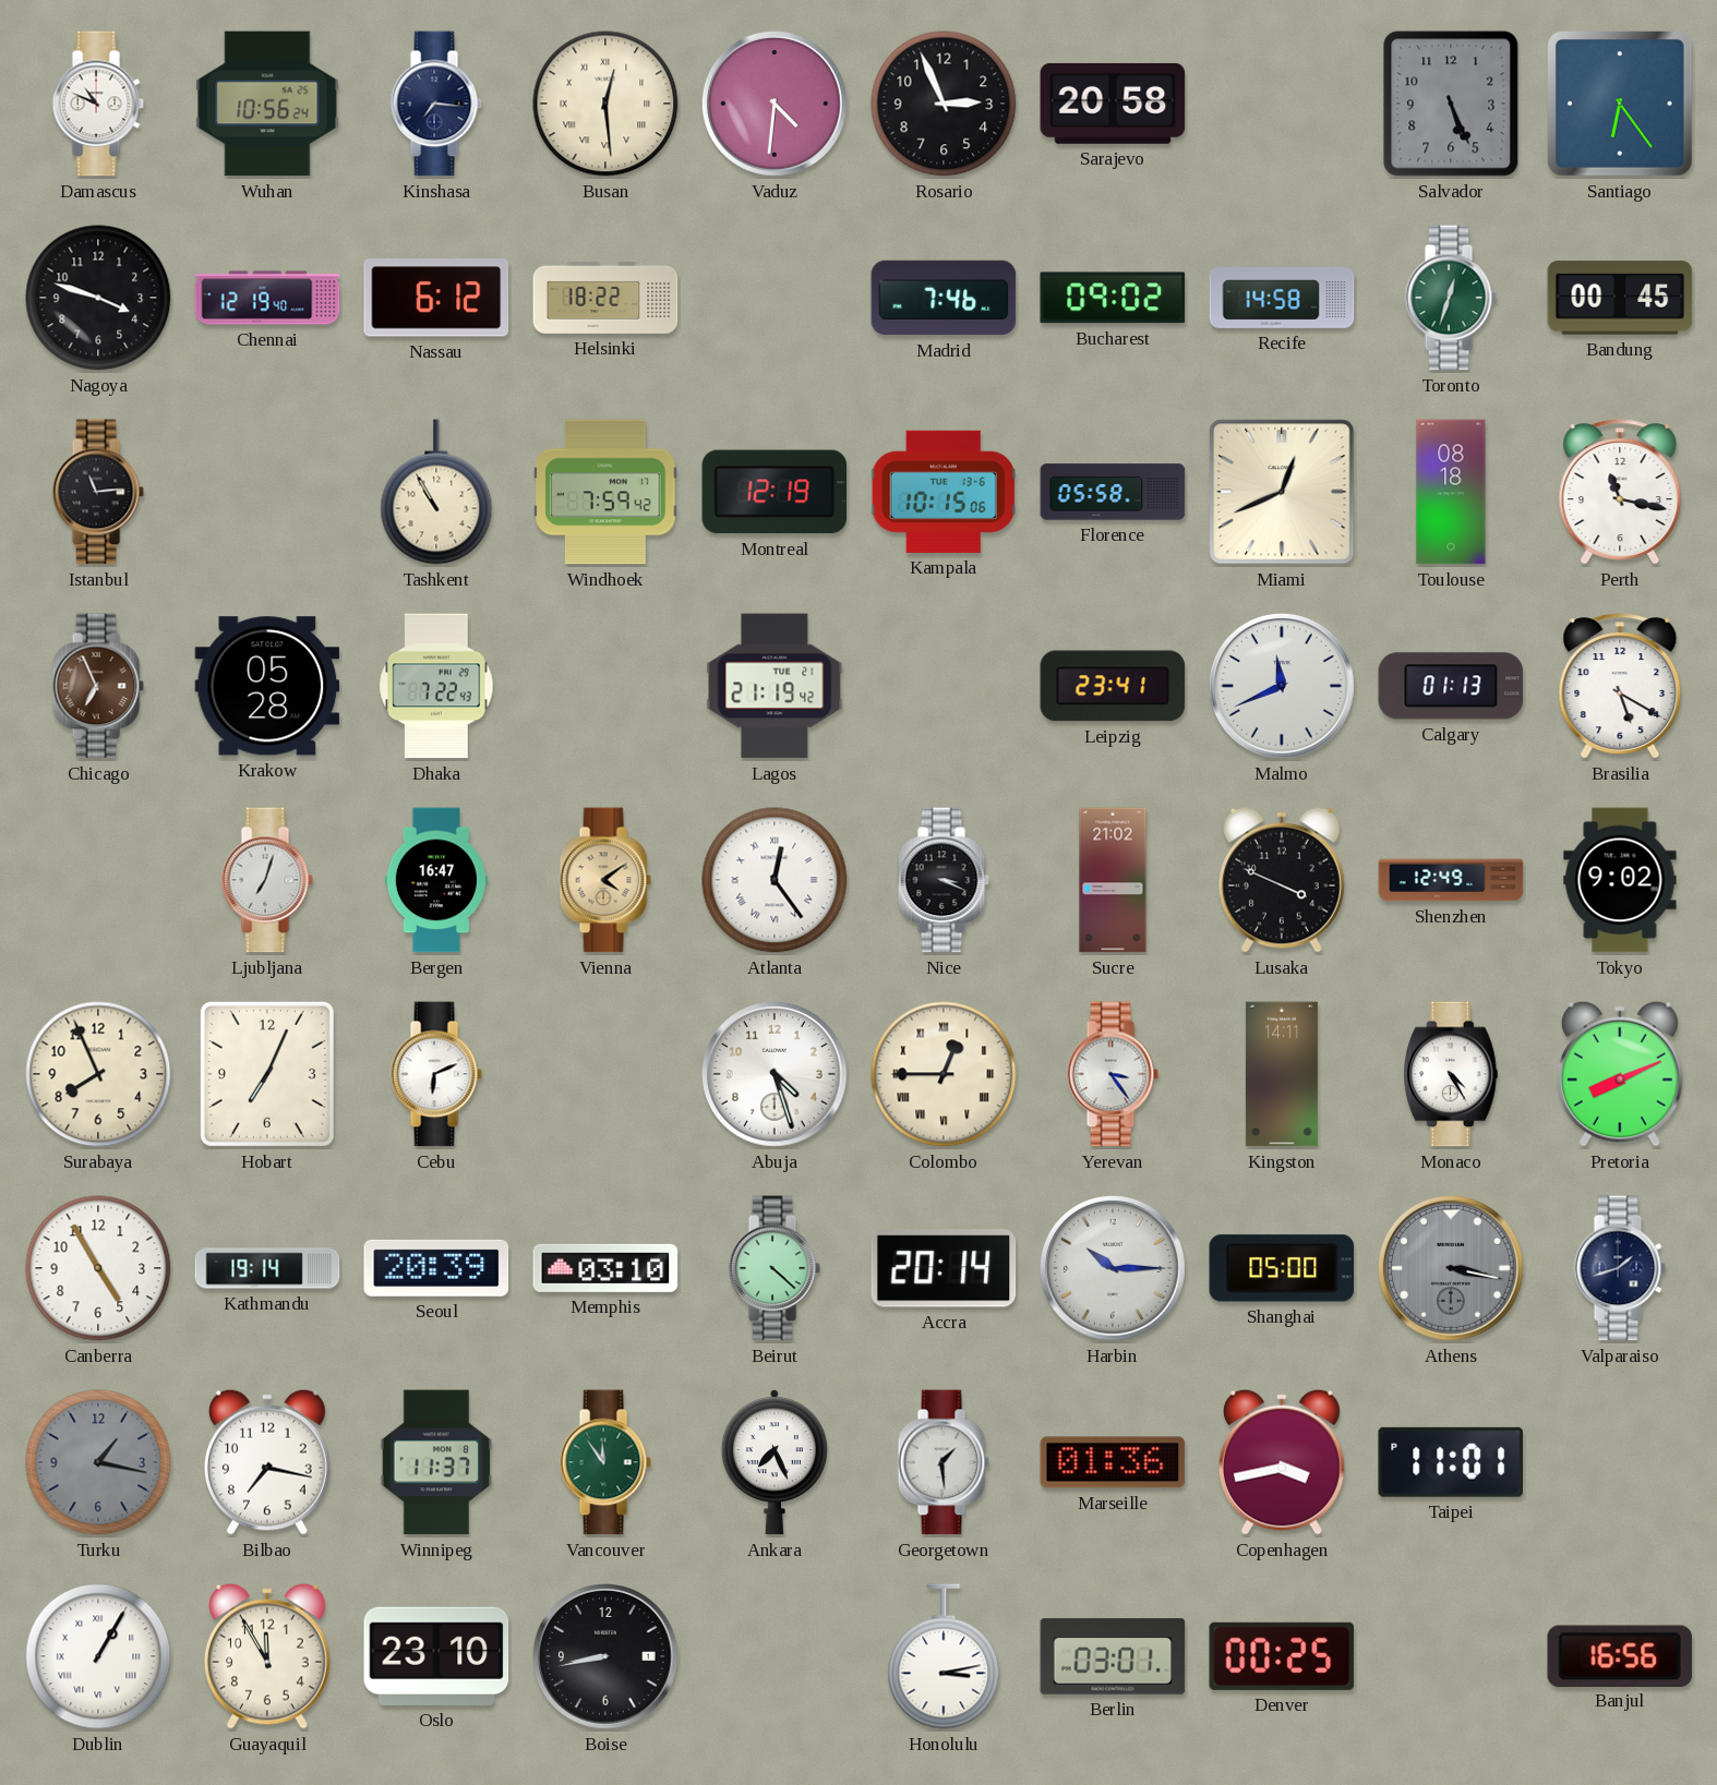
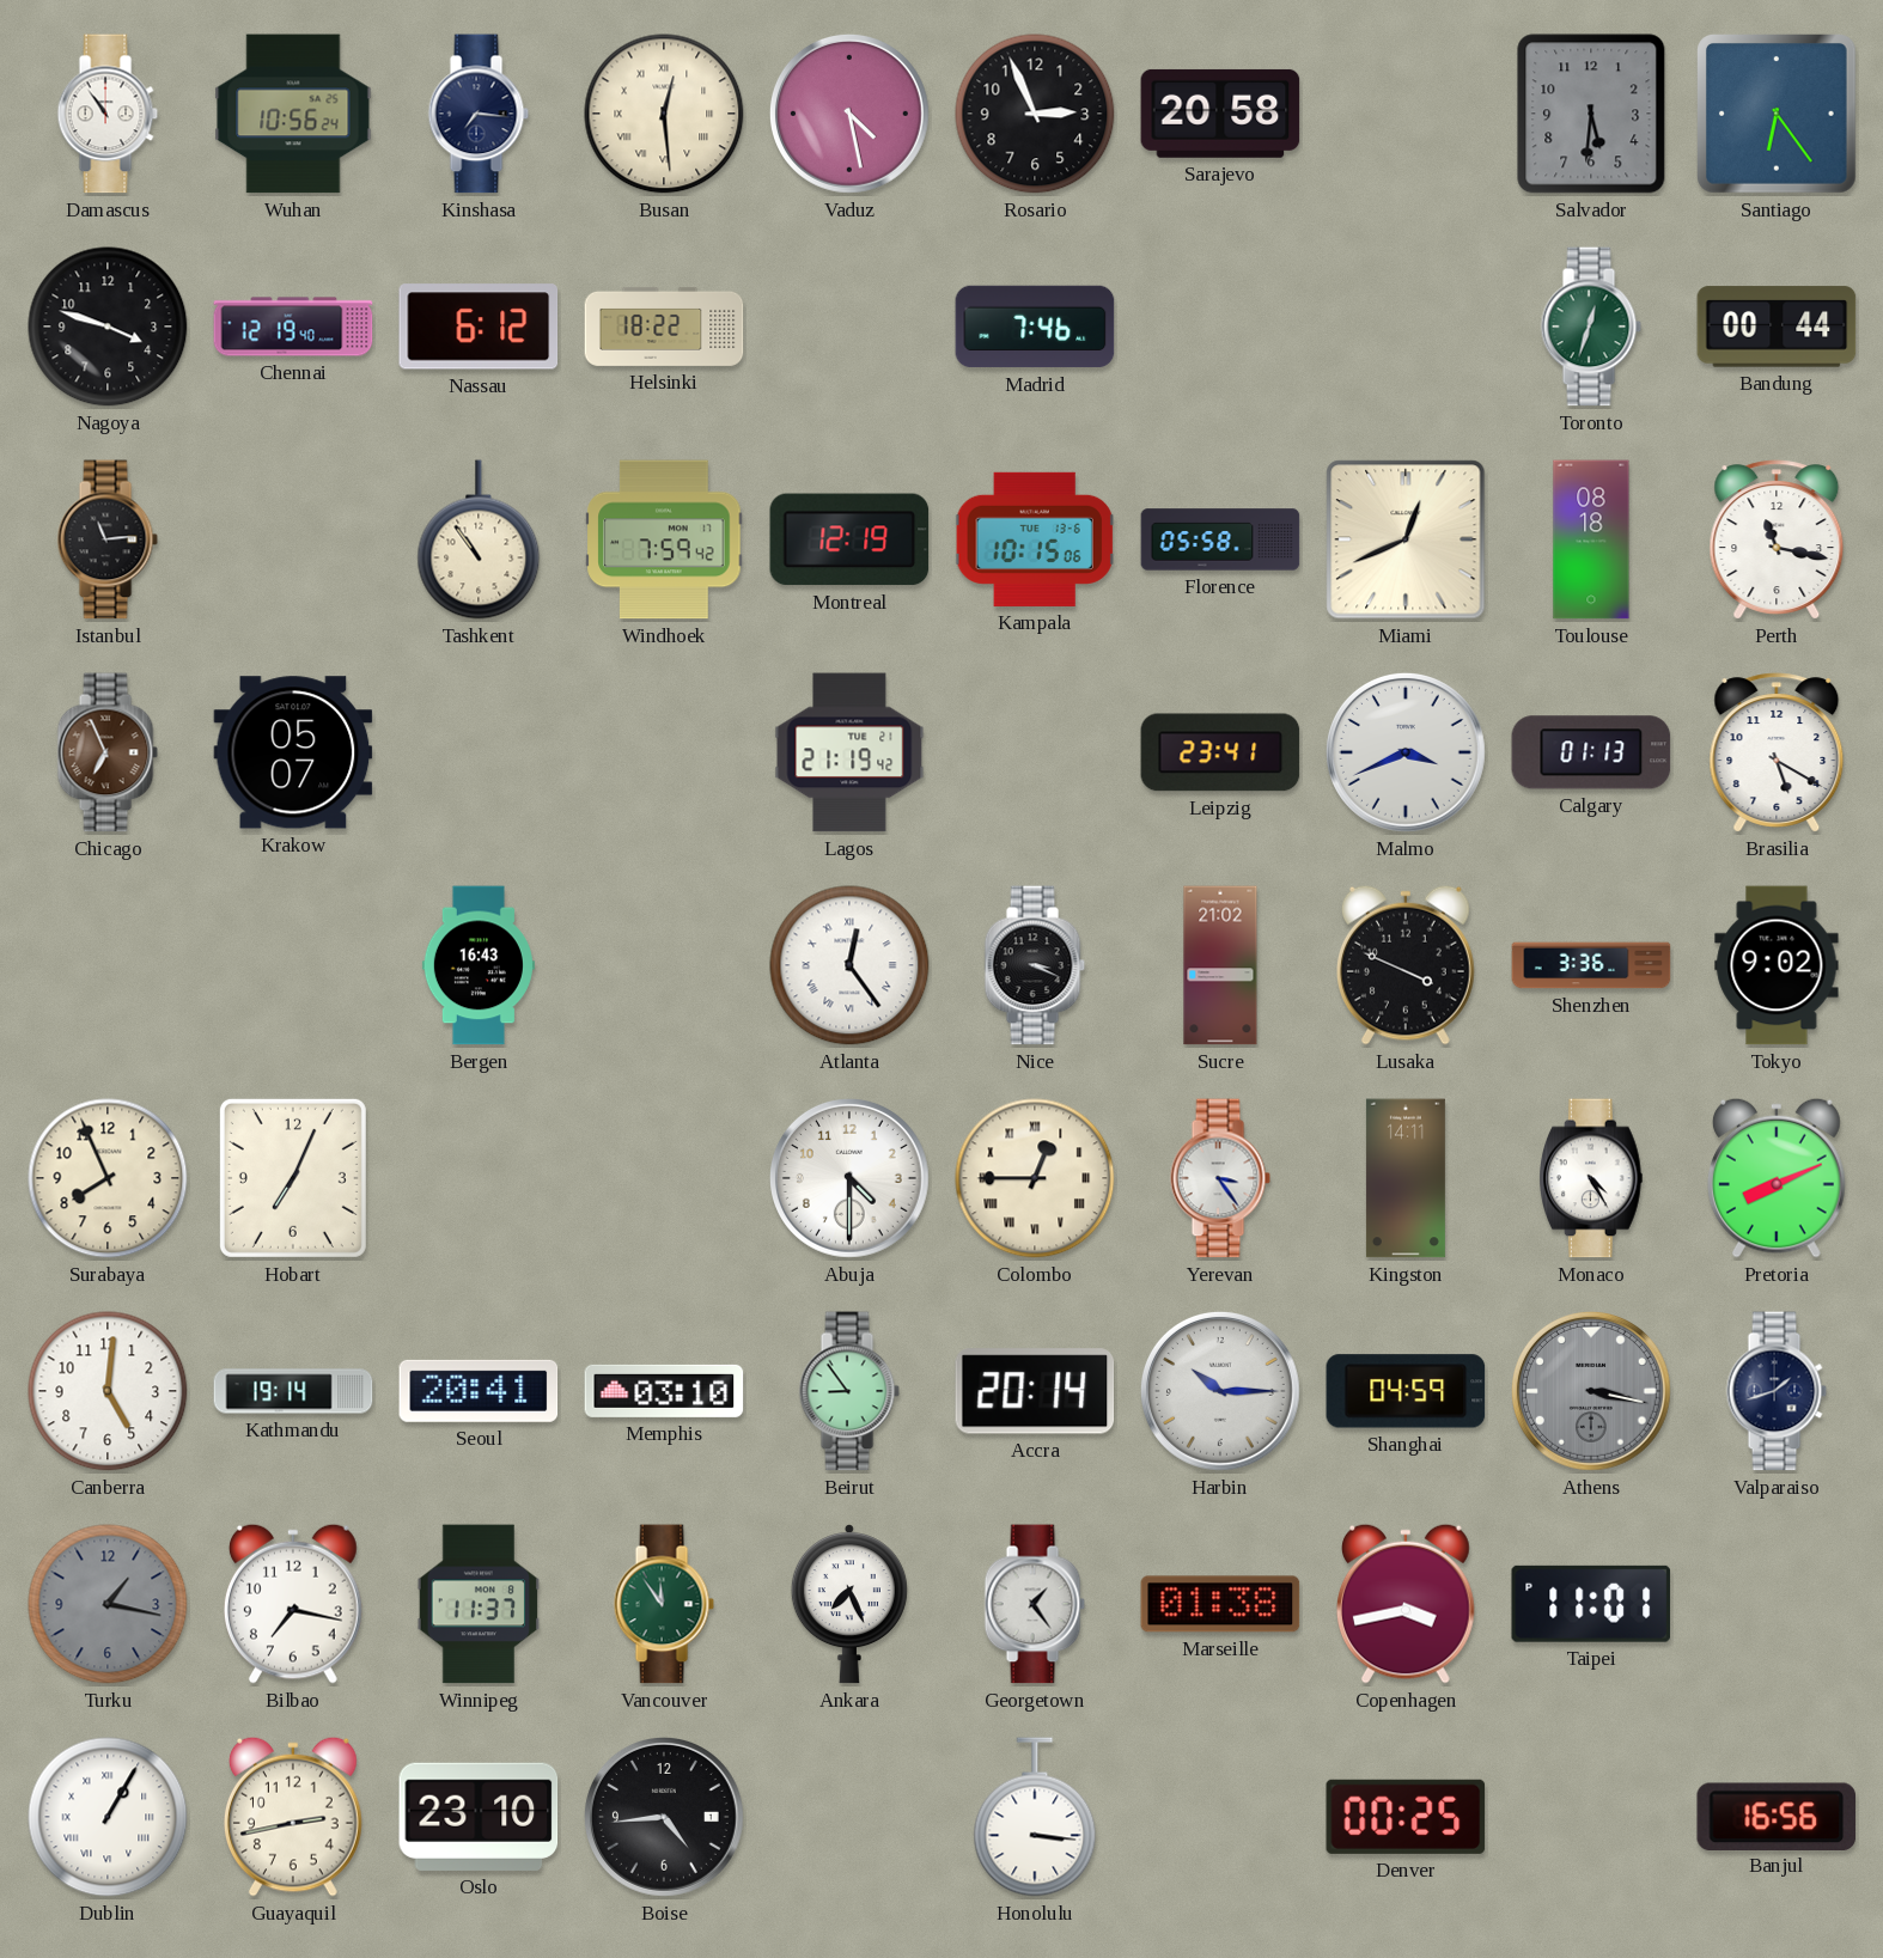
Damascus: 10:49 -> 10:54 (108, 114)
Vaduz: 4:31 -> 4:28 (849, 114)
Salvador: 5:26 -> 5:31 (1591, 114)
Bucharest: 09:02 -> none (1113, 298)
Recife: 14:58 -> none (1282, 299)
Bandung: 00:45 -> 00:44 (1777, 327)
Tashkent: 10:55 -> 10:54 (479, 539)
Krakow: 05:28 -> 05:07 (293, 752)
Dhaka: 7:22 -> none (436, 686)
Malmo: 11:41 -> 3:41 (1406, 752)
Ljubljana: 7:03 -> none (267, 880)
Bergen: 16:47 -> 16:43 (479, 965)
Vienna: 4:09 -> none (605, 880)
Shenzhen: 12:49 -> 3:36 (1591, 965)
Cebu: 6:11 -> none (436, 1074)
Abuja: 4:27 -> 4:30 (849, 1178)
Canberra: 4:55 -> 5:01 (108, 1391)
Seoul: 20:39 -> 20:41 (479, 1391)
Beirut: 4:22 -> 8:54 (849, 1391)
Shanghai: 05:00 -> 04:59 (1406, 1391)
Georgetown: 1:29 -> 1:24 (1035, 1604)
Marseille: 01:36 -> 01:38 (1220, 1604)
Guayaquil: 11:55 -> 2:43 (294, 1817)
Boise: 8:43 -> 4:44 (664, 1817)
Honolulu: 3:13 -> 3:16 (1035, 1817)
Berlin: 03:01 -> none (1113, 1656)
